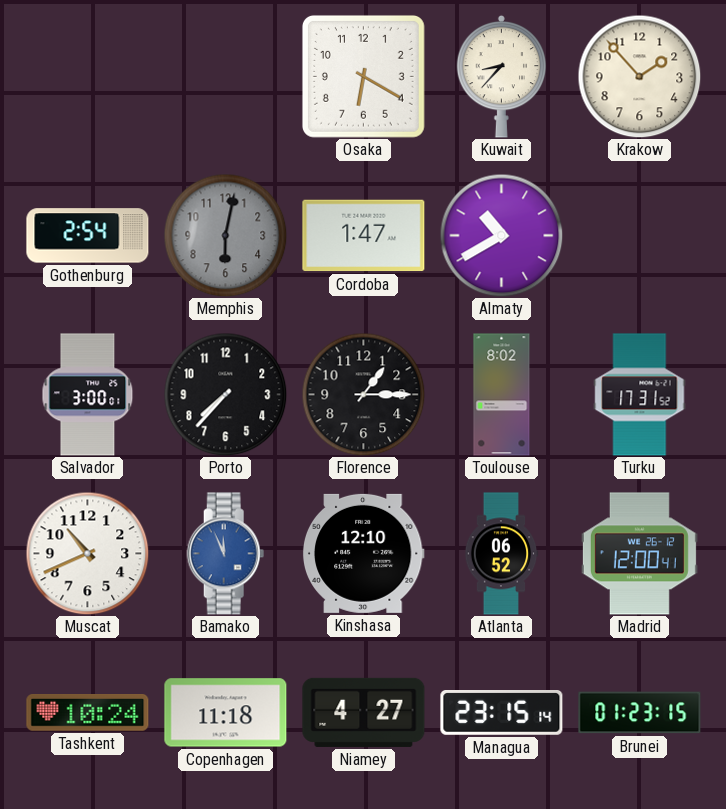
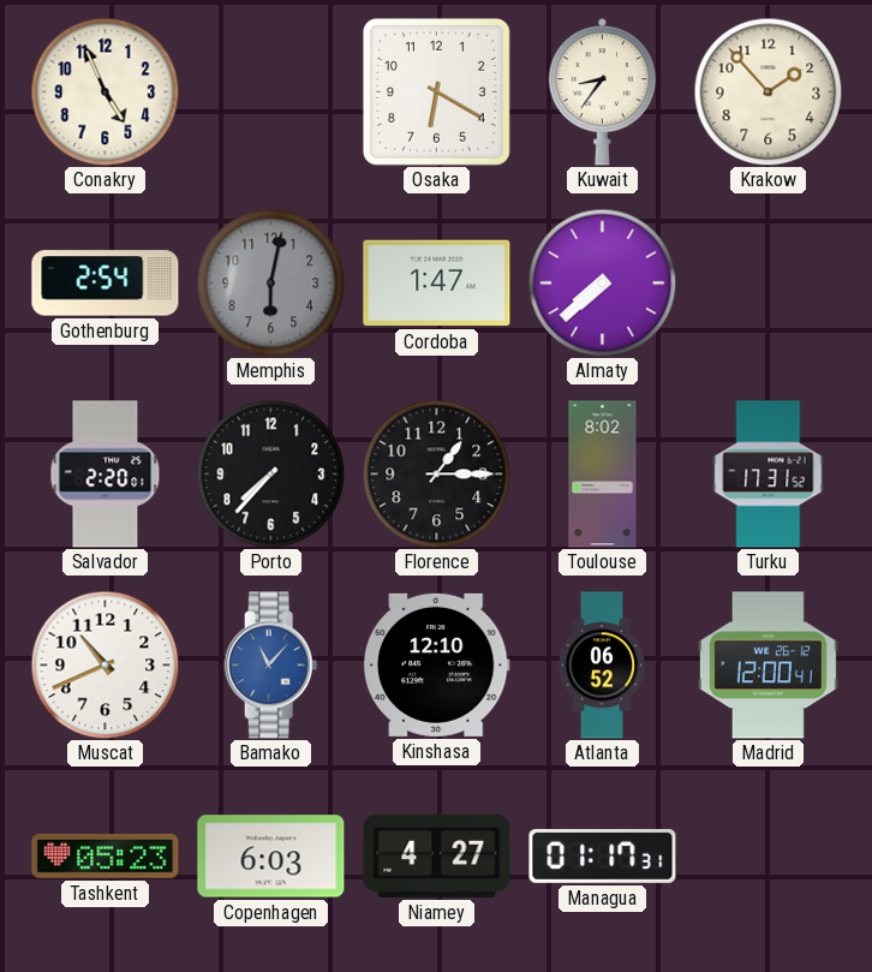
Conakry: none -> 4:56 (104, 91)
Kuwait: 8:37 -> 8:36 (603, 91)
Almaty: 10:40 -> 7:38 (602, 282)
Salvador: 3:00 -> 2:20 (106, 475)
Bamako: 11:56 -> 11:07 (271, 666)
Tashkent: 10:24 -> 05:23 (106, 857)
Copenhagen: 11:18 -> 6:03 (271, 857)
Managua: 23:15 -> 01:17 (603, 857)
Brunei: 01:23 -> none (640, 713)
